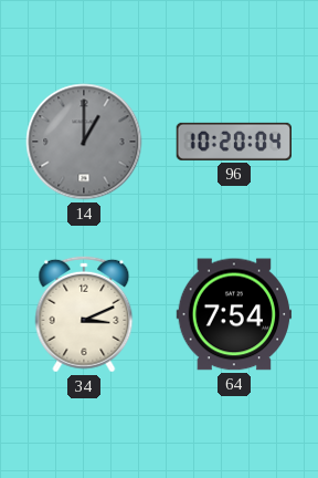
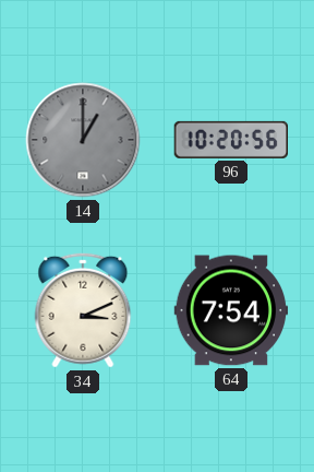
96: 10:20:04 -> 10:20:56 (230, 140)
